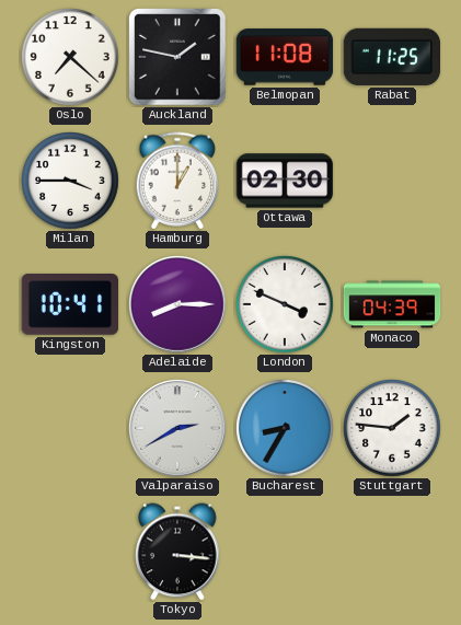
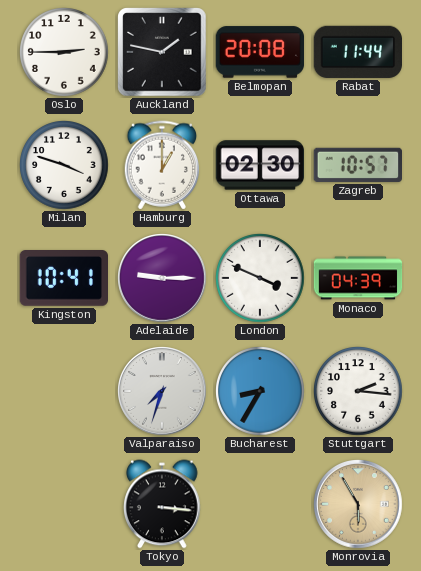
Oslo: 7:22 -> 2:45 (64, 52)
Belmopan: 11:08 -> 20:08 (260, 52)
Rabat: 11:25 -> 11:44 (357, 52)
Milan: 3:45 -> 3:48 (64, 165)
Zagreb: none -> 10:57 (358, 165)
Adelaide: 8:15 -> 9:15 (162, 278)
Valparaiso: 2:40 -> 7:33 (162, 391)
Stuttgart: 1:46 -> 2:16 (358, 391)
Monrovia: none -> 5:55 (358, 504)
